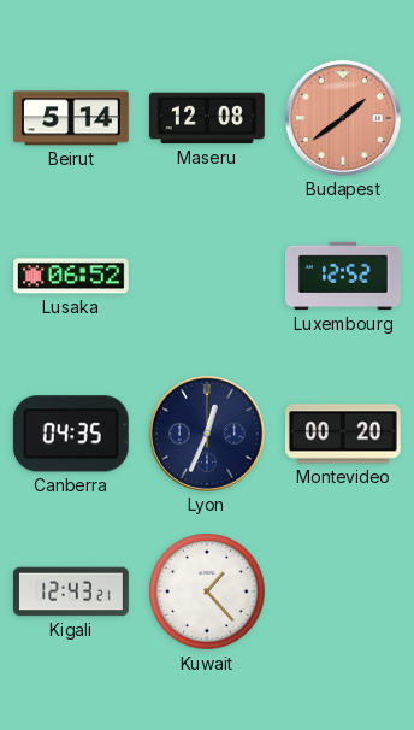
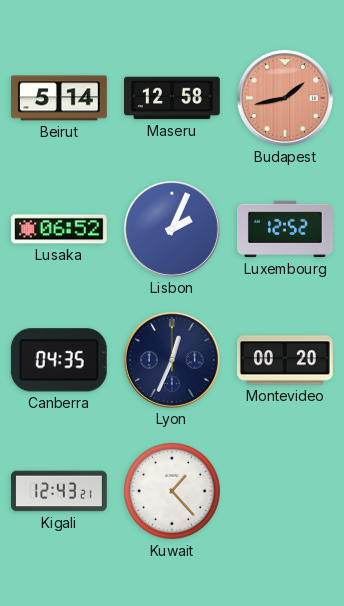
Maseru: 12:08 -> 12:58 (173, 98)
Budapest: 1:39 -> 1:43 (285, 98)
Lisbon: none -> 2:04 (172, 229)
